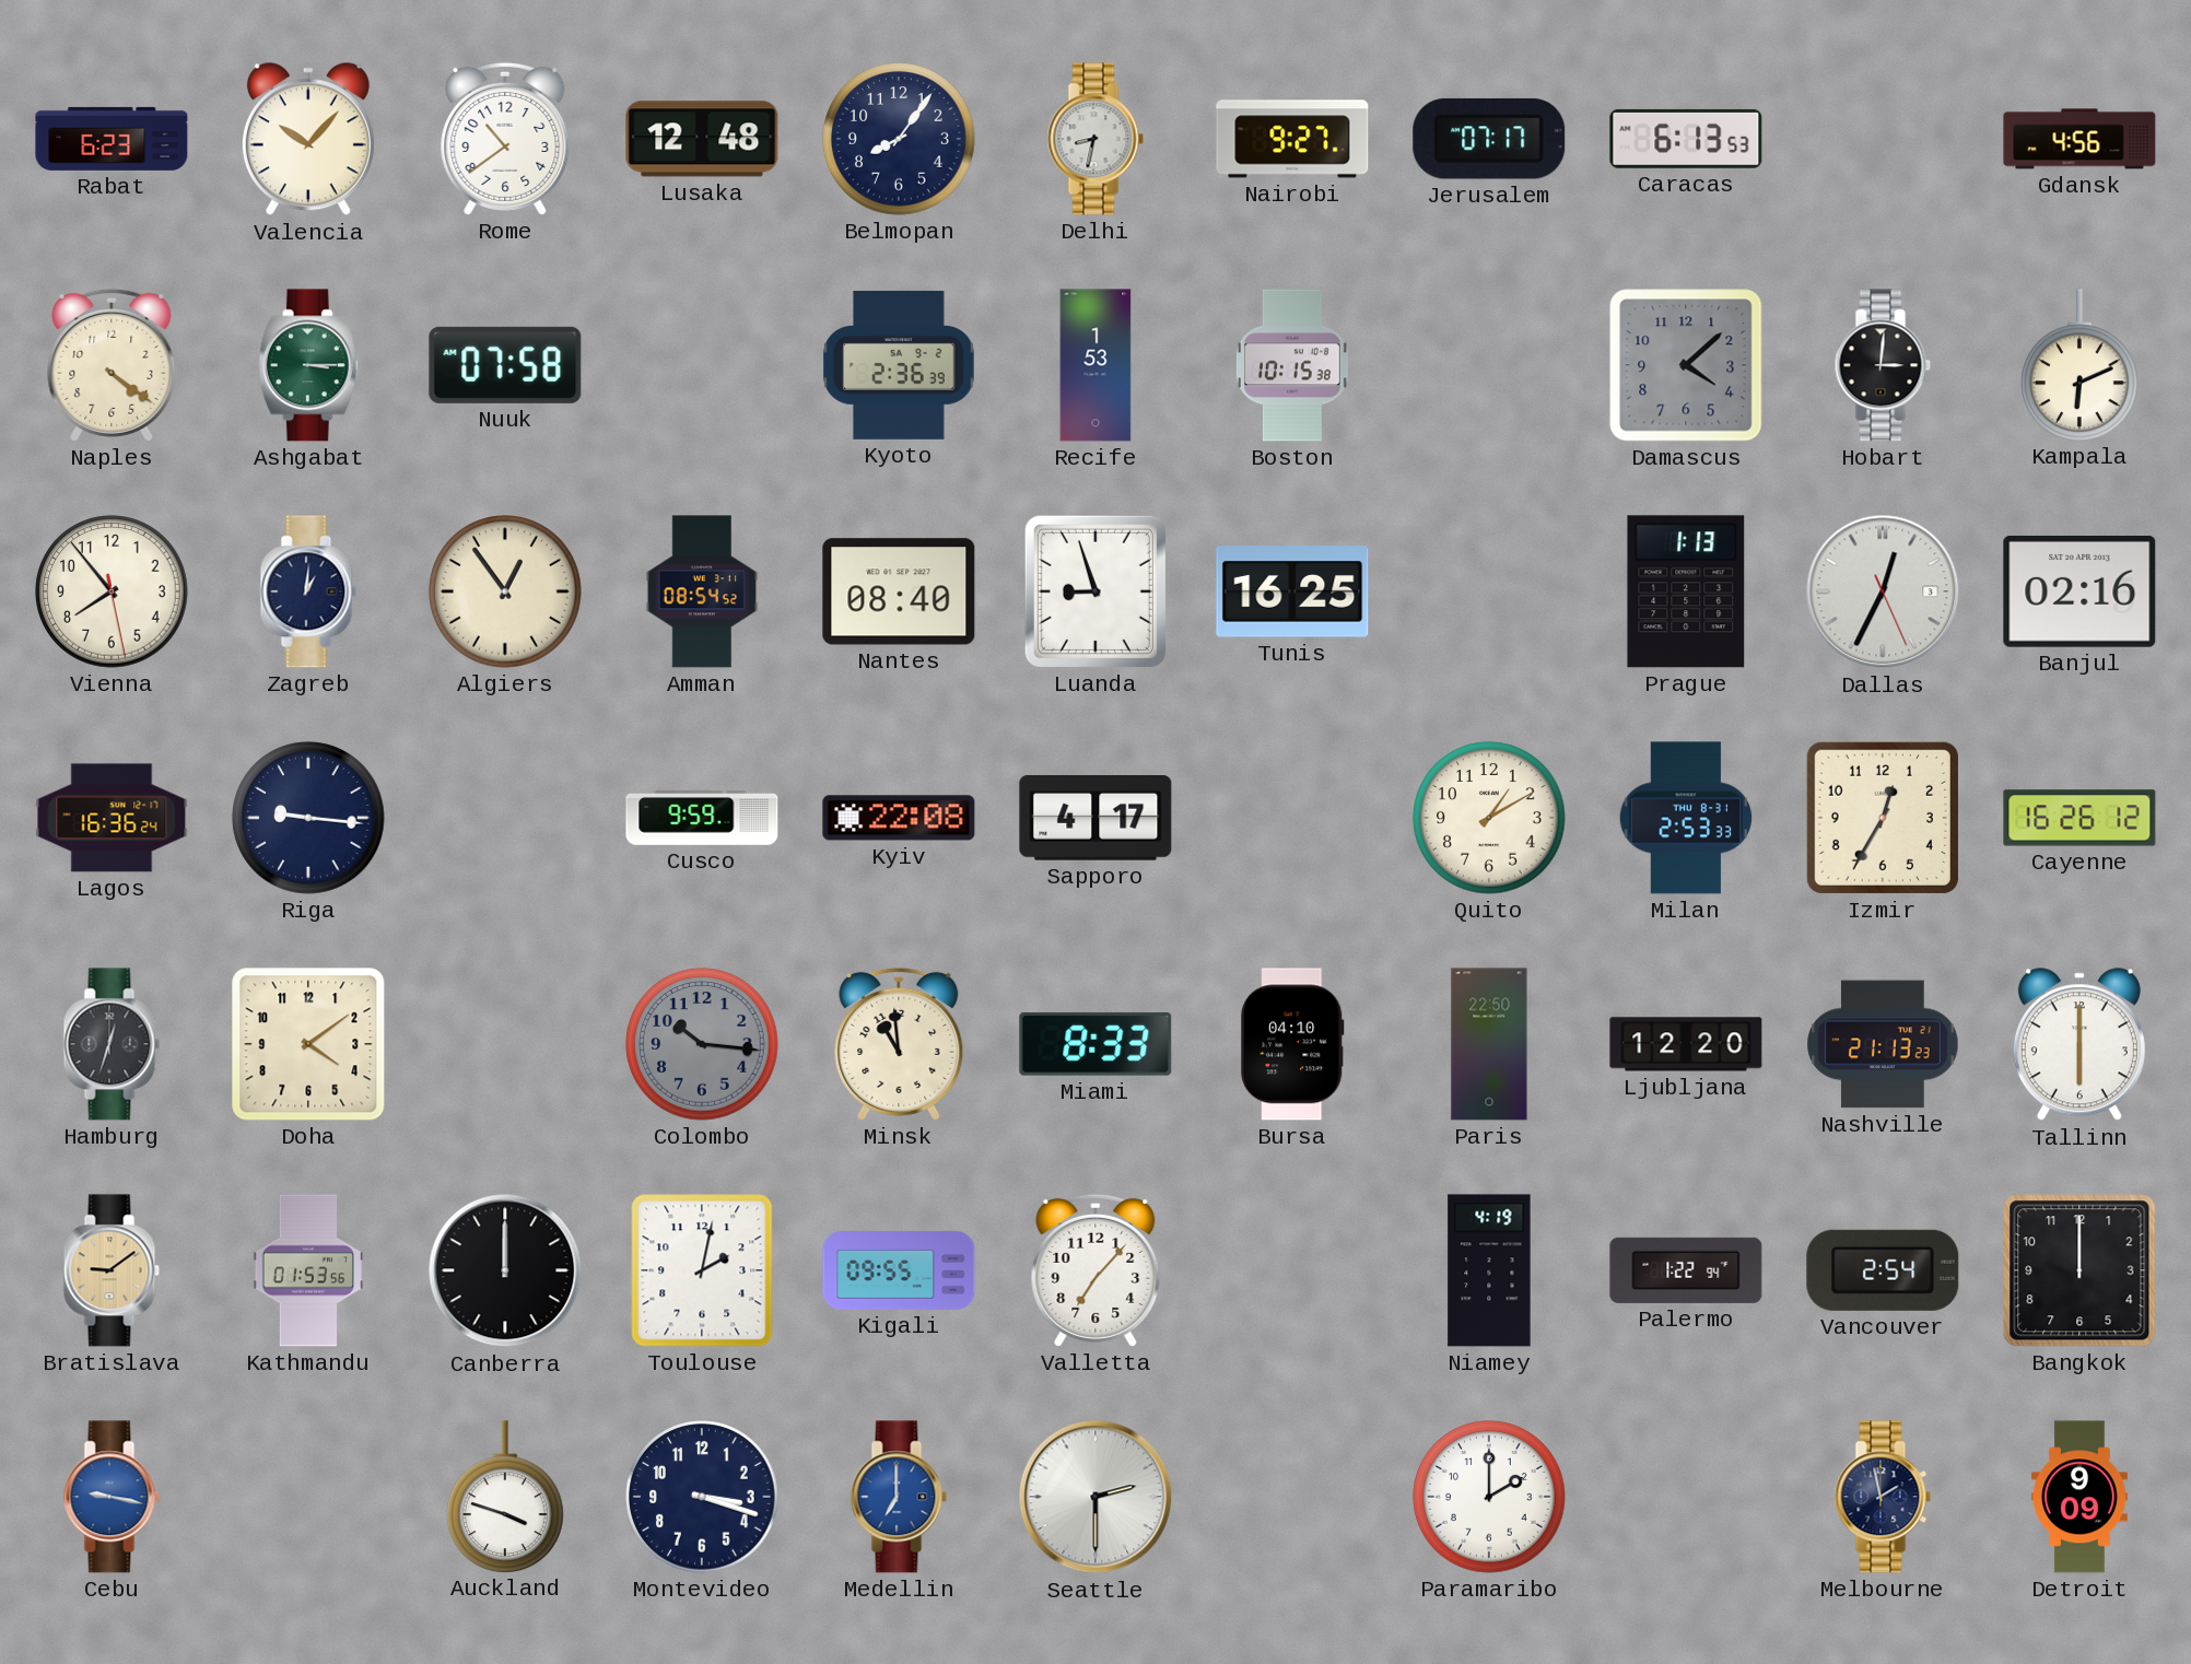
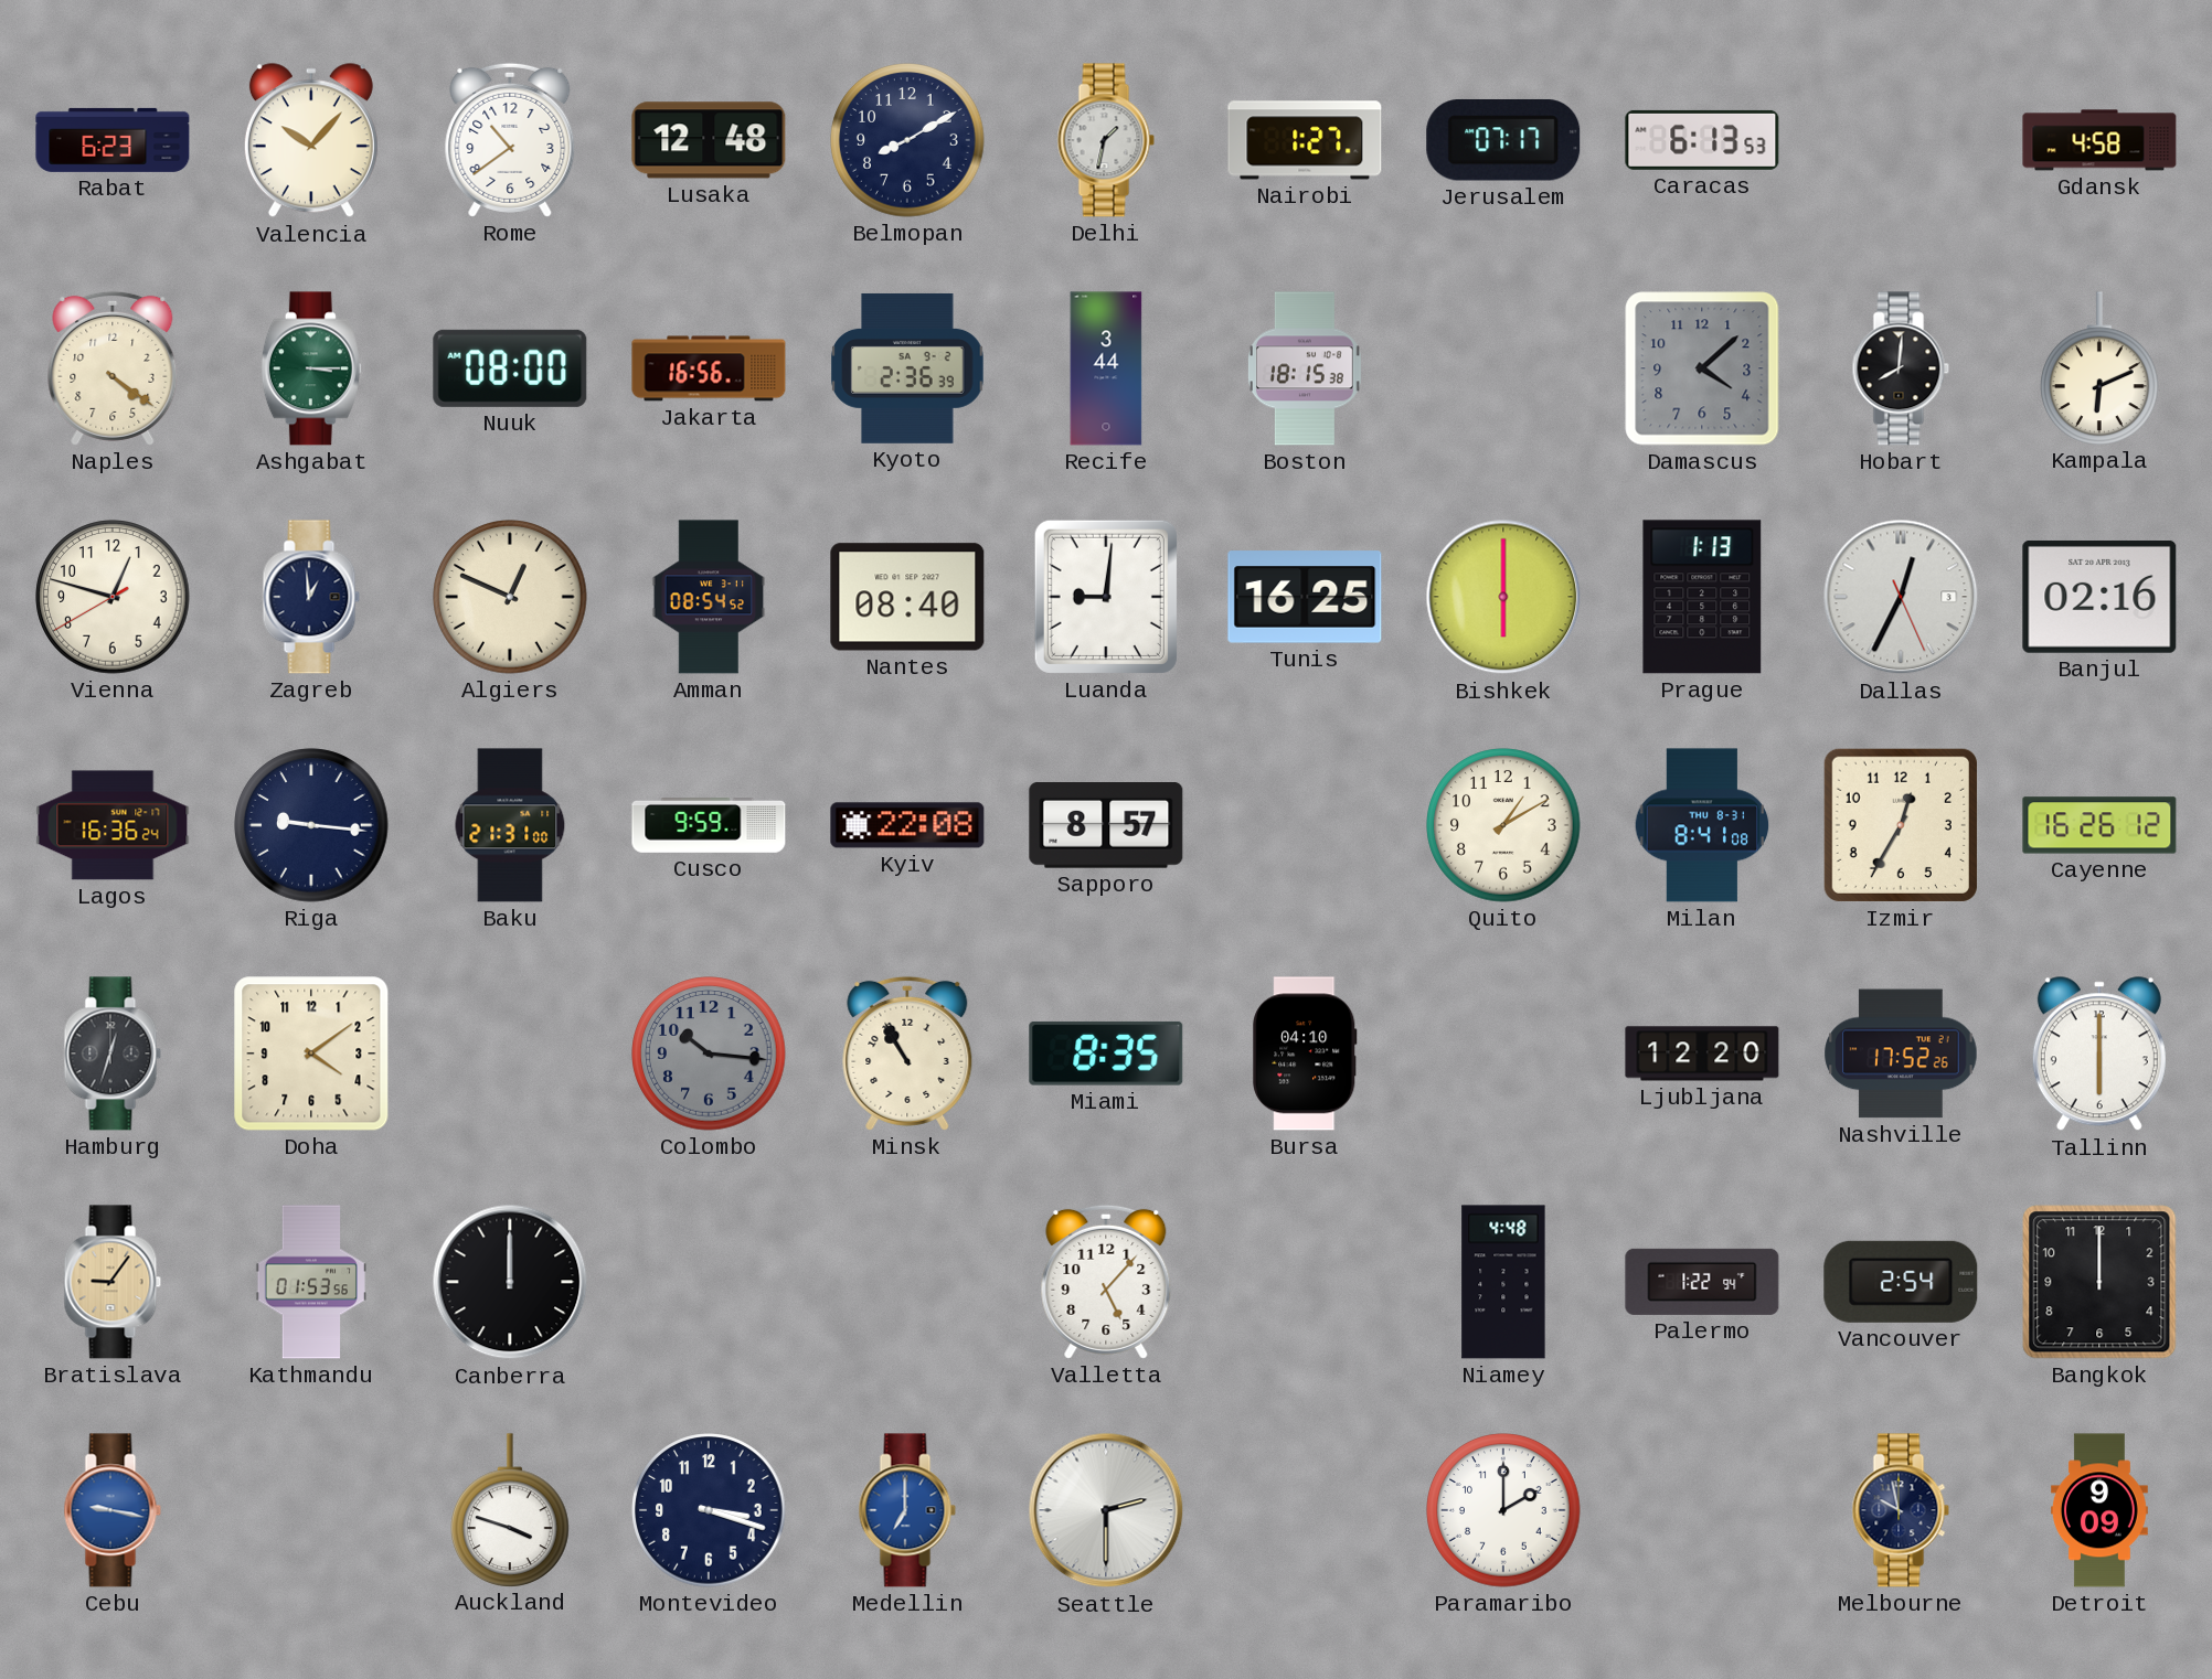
Belmopan: 8:06 -> 8:10 (907, 140)
Delhi: 8:32 -> 1:32 (1106, 140)
Nairobi: 9:27 -> 1:27 (1305, 140)
Gdansk: 4:56 -> 4:58 (2099, 140)
Nuuk: 07:58 -> 08:00 (510, 368)
Jakarta: none -> 16:56 (709, 368)
Recife: 1:53 -> 3:44 (1106, 368)
Boston: 10:15 -> 18:15 (1305, 368)
Hobart: 3:01 -> 8:01 (1901, 368)
Vienna: 7:53 -> 12:47 (113, 597)
Zagreb: 1:01 -> 12:59 (311, 597)
Algiers: 12:54 -> 12:49 (510, 597)
Luanda: 8:57 -> 9:01 (1106, 597)
Bishkek: none -> 6:00 (1503, 597)
Baku: none -> 21:31 (510, 825)
Sapporo: 4:17 -> 8:57 (1106, 826)
Milan: 2:53 -> 8:41 (1702, 825)
Minsk: 10:59 -> 10:55 (907, 1054)
Miami: 8:33 -> 8:35 (1106, 1054)
Paris: 22:50 -> none (1489, 1044)
Nashville: 21:13 -> 17:52 (1901, 1054)
Bratislava: 9:09 -> 9:06 (113, 1282)
Toulouse: 2:02 -> none (702, 1270)
Kigali: 09:55 -> none (899, 1272)
Valletta: 7:07 -> 5:07 (1106, 1282)
Niamey: 4:19 -> 4:48 (1503, 1282)
Melbourne: 1:58 -> 9:58 (1901, 1510)
